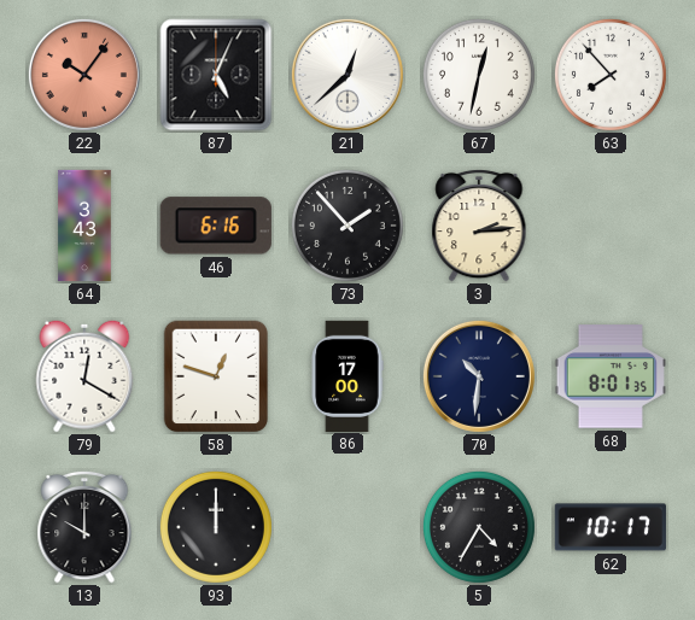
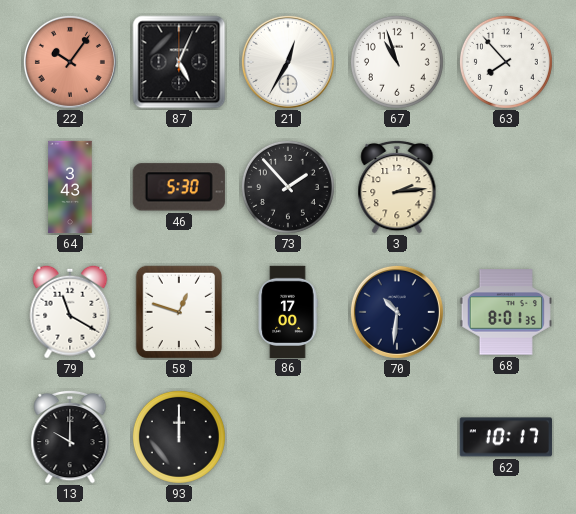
21: 12:38 -> 12:35 (288, 62)
67: 12:32 -> 10:57 (397, 62)
46: 6:16 -> 5:30 (179, 187)
79: 12:20 -> 11:20 (70, 312)
5: 4:35 -> none (479, 527)
